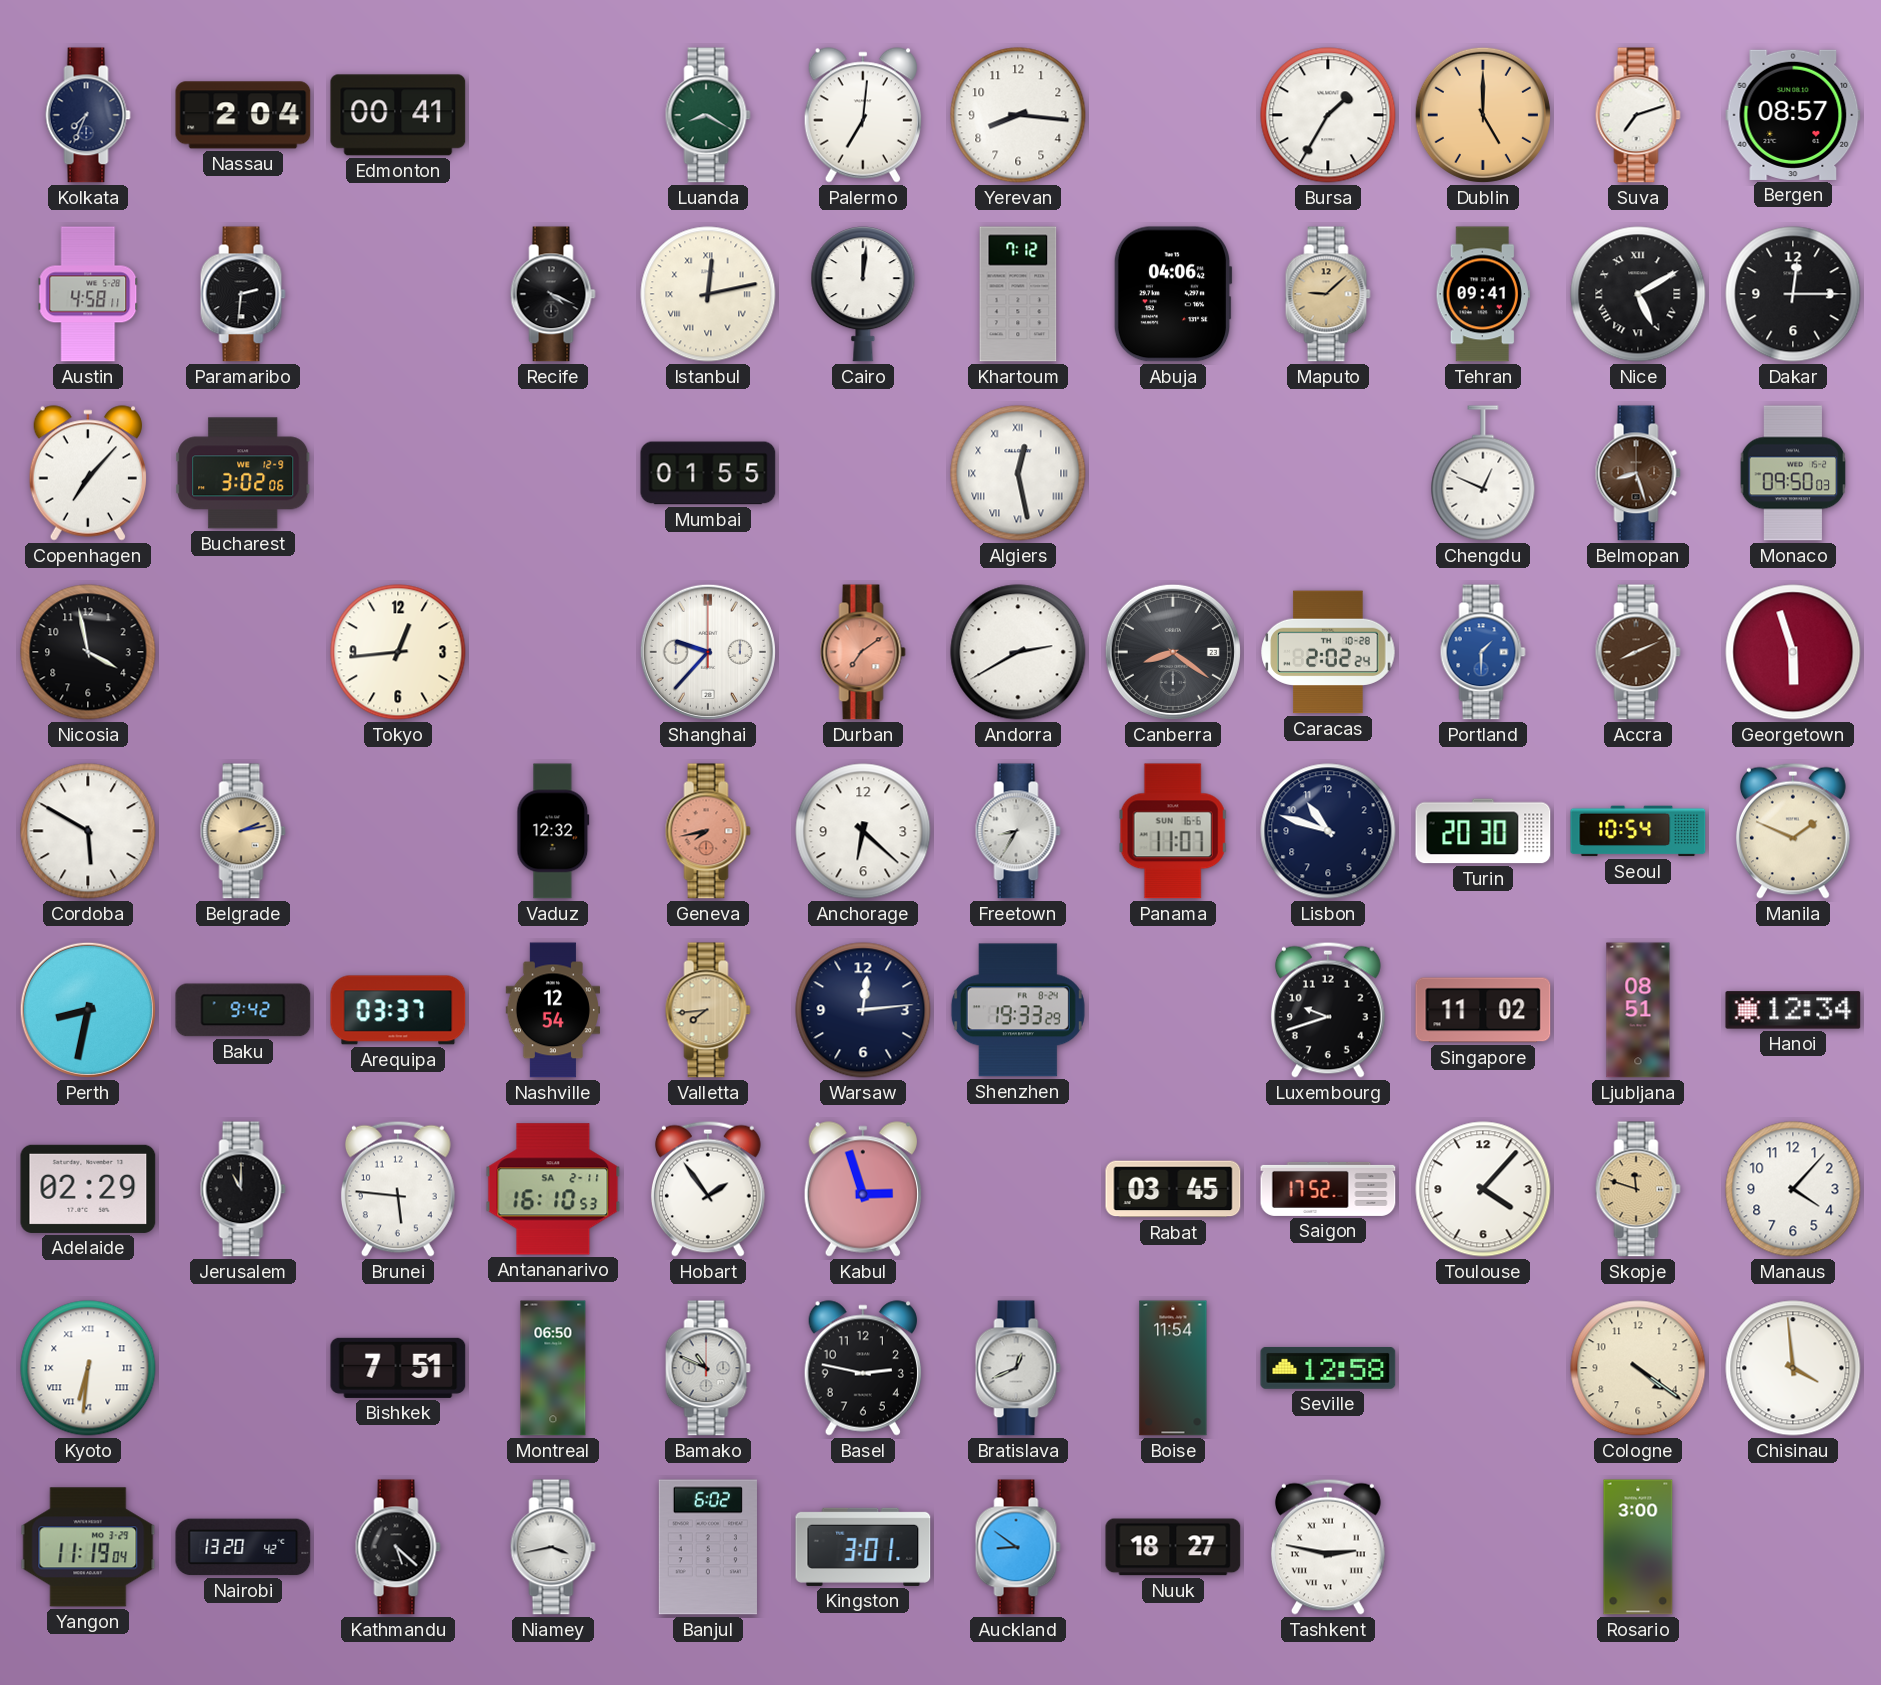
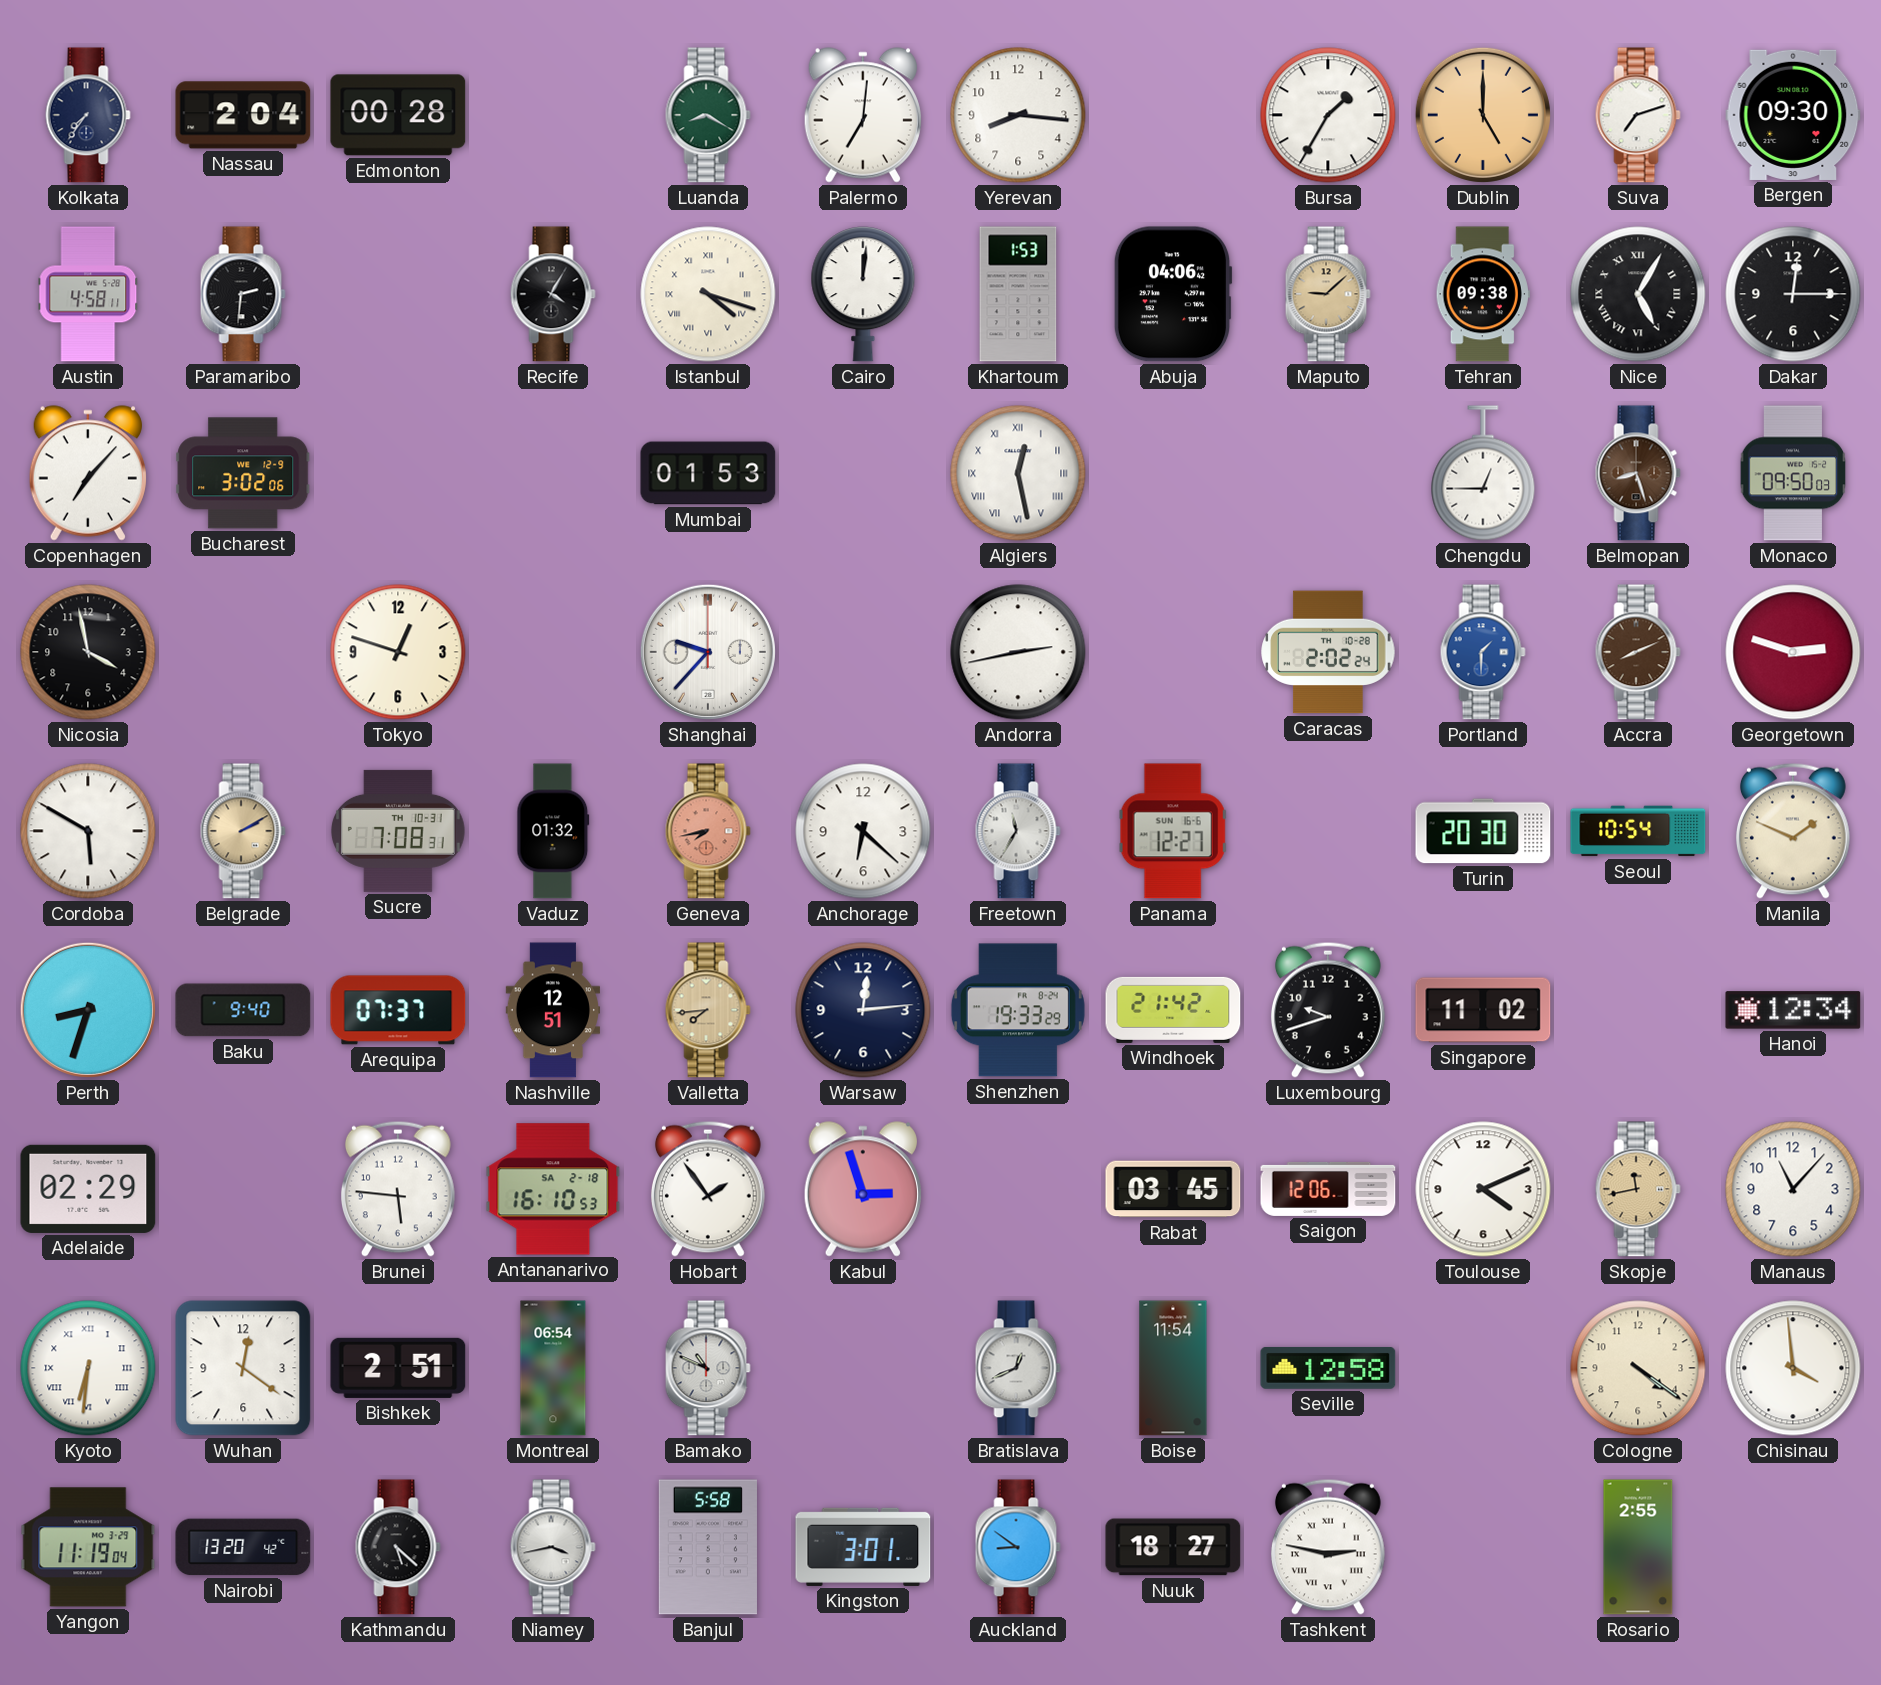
Kolkata: 7:34 -> 7:36 (88, 115)
Edmonton: 00:41 -> 00:28 (398, 115)
Bergen: 08:57 -> 09:30 (1793, 115)
Recife: 4:19 -> 4:05 (553, 294)
Istanbul: 12:13 -> 4:18 (708, 294)
Khartoum: 7:12 -> 1:53 (1018, 294)
Tehran: 09:41 -> 09:38 (1483, 294)
Nice: 5:10 -> 5:05 (1638, 294)
Mumbai: 01:55 -> 01:53 (708, 473)
Chengdu: 12:49 -> 12:45 (1483, 473)
Tokyo: 12:44 -> 12:48 (398, 652)
Durban: 7:09 -> none (863, 652)
Andorra: 2:40 -> 2:43 (1018, 652)
Canberra: 8:21 -> none (1173, 652)
Georgetown: 5:57 -> 2:48 (1793, 652)
Belgrade: 2:13 -> 2:10 (243, 831)
Sucre: none -> 7:08 (399, 831)
Vaduz: 12:32 -> 01:32 (553, 831)
Freetown: 8:35 -> 11:35 (1018, 831)
Panama: 11:07 -> 12:27 (1173, 831)
Lisbon: 10:48 -> none (1328, 831)
Perth: 8:32 -> 8:33 (88, 1010)
Baku: 9:42 -> 9:40 (243, 1010)
Arequipa: 03:37 -> 07:37 (398, 1010)
Nashville: 12:54 -> 12:51 (552, 1010)
Windhoek: none -> 21:42 (1173, 1010)
Ljubljana: 08:51 -> none (1638, 1010)
Jerusalem: 11:00 -> none (243, 1189)
Antananarivo date: SA 2-11 -> SA 2-18 (553, 1189)
Saigon: 17:52 -> 12:06 (1328, 1189)
Toulouse: 4:07 -> 4:11 (1483, 1189)
Skopje: 11:48 -> 11:43 (1638, 1189)
Manaus: 4:07 -> 11:07 (1793, 1189)
Wuhan: none -> 12:21 (243, 1368)
Bishkek: 7:51 -> 2:51 (398, 1368)
Montreal: 06:50 -> 06:54 (553, 1368)
Basel: 2:47 -> none (863, 1368)
Banjul: 6:02 -> 5:58 (708, 1547)
Rosario: 3:00 -> 2:55 (1638, 1547)
